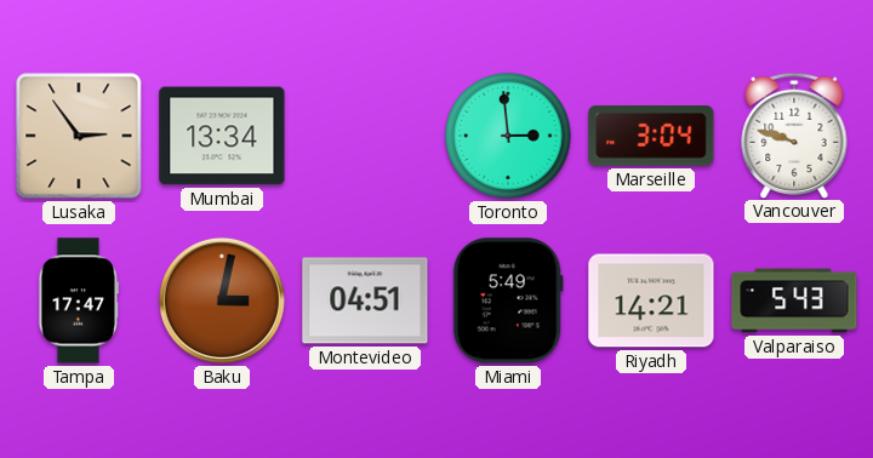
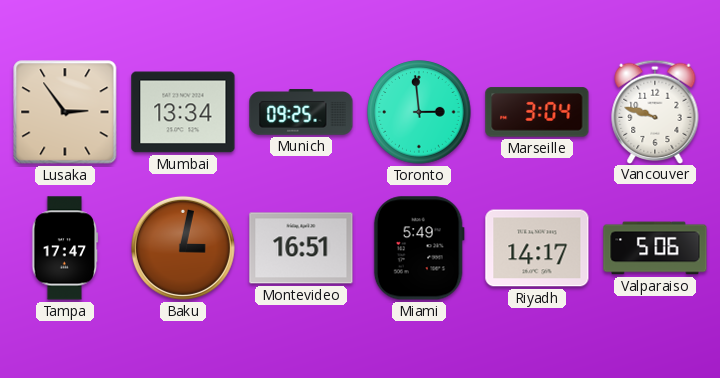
Munich: none -> 09:25 (301, 112)
Montevideo: 04:51 -> 16:51 (301, 248)
Riyadh: 14:21 -> 14:17 (537, 248)
Valparaiso: 5:43 -> 5:06 (655, 248)
